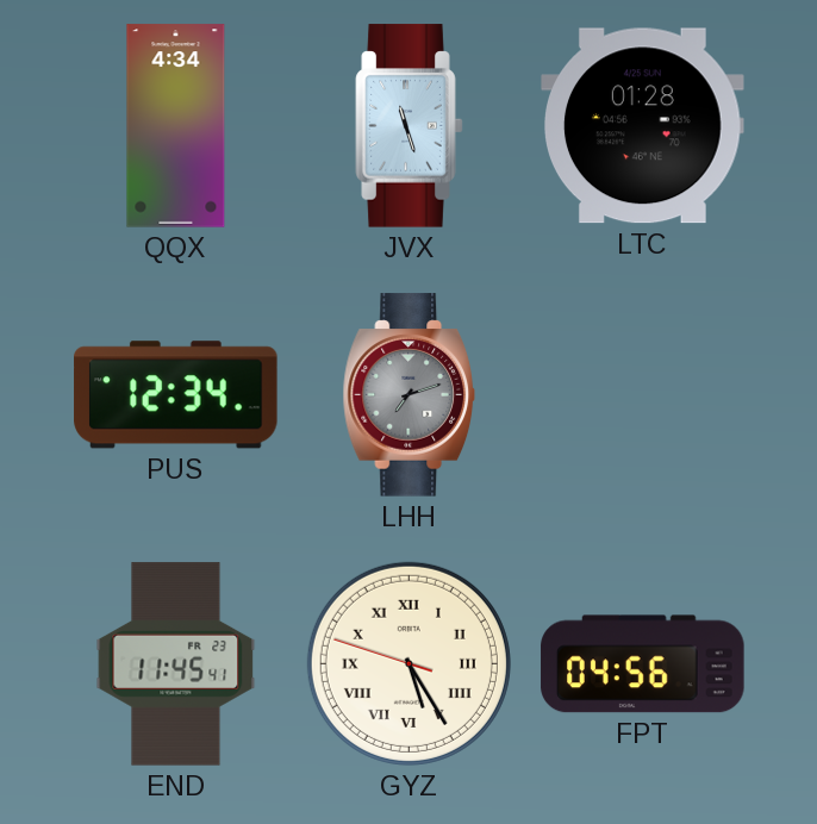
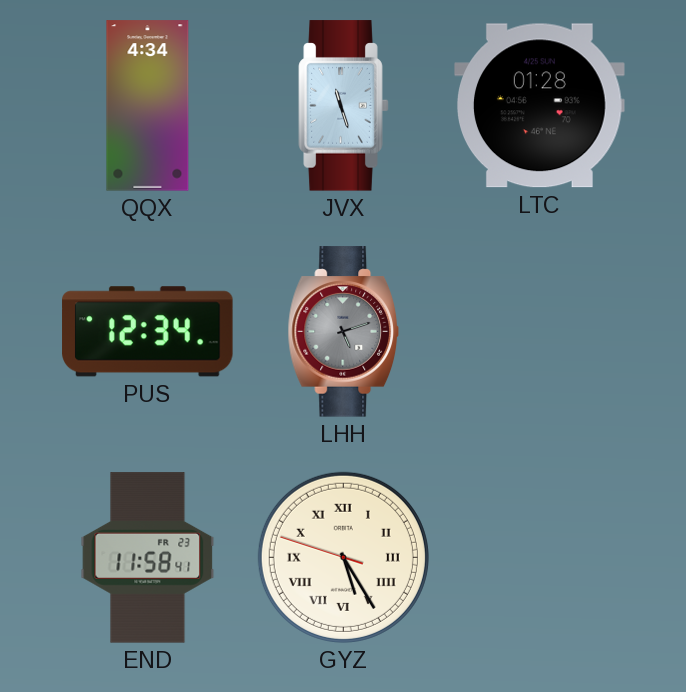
LHH: 7:12 -> 5:12 (343, 332)
END: 11:45 -> 11:58 (148, 558)
FPT: 04:56 -> none (643, 664)
